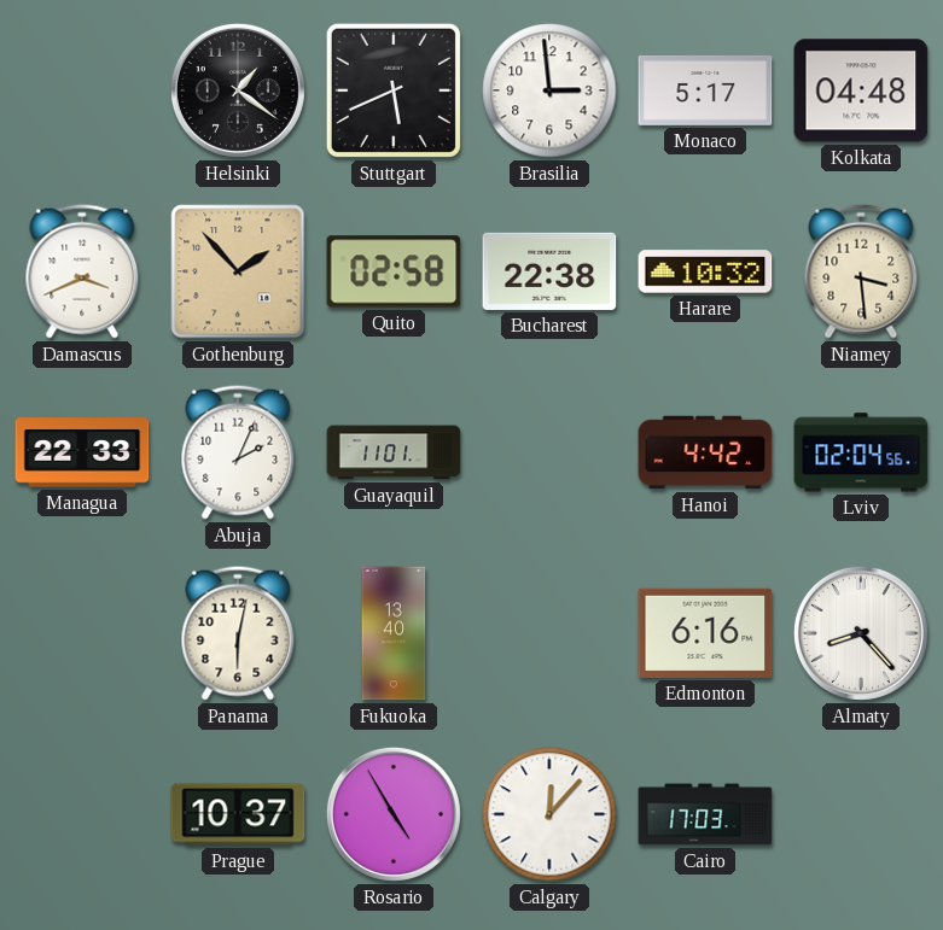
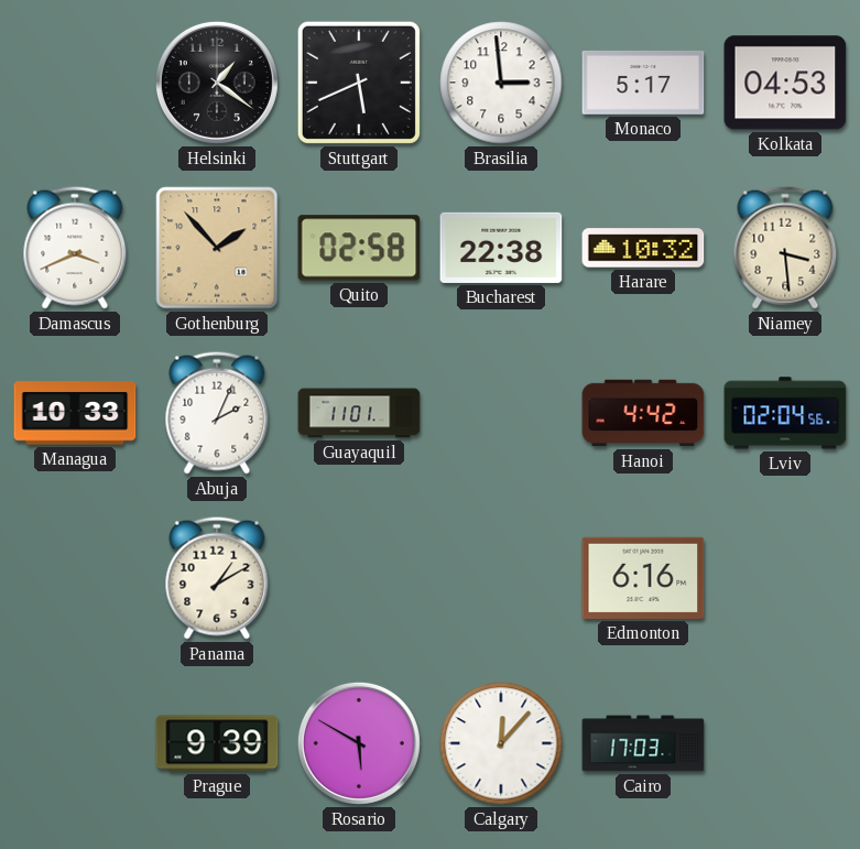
Kolkata: 04:48 -> 04:53 (785, 83)
Managua: 22:33 -> 10:33 (75, 413)
Panama: 6:02 -> 1:10 (217, 578)
Fukuoka: 13:40 -> none (394, 633)
Almaty: 8:23 -> none (861, 633)
Prague: 10:37 -> 9:39 (217, 743)
Rosario: 4:55 -> 5:50 (359, 743)
